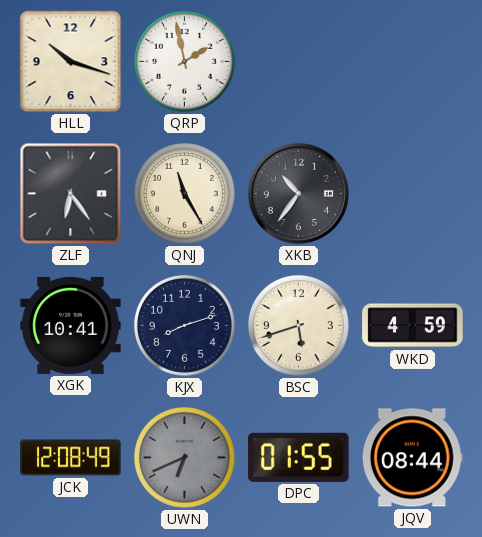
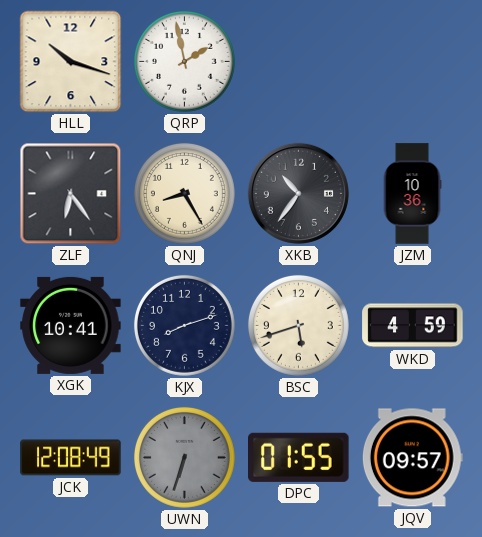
QNJ: 11:25 -> 8:25 (184, 193)
JZM: none -> 10:36 (412, 194)
UWN: 6:41 -> 6:33 (184, 457)
JQV: 08:44 -> 09:57 (412, 458)
